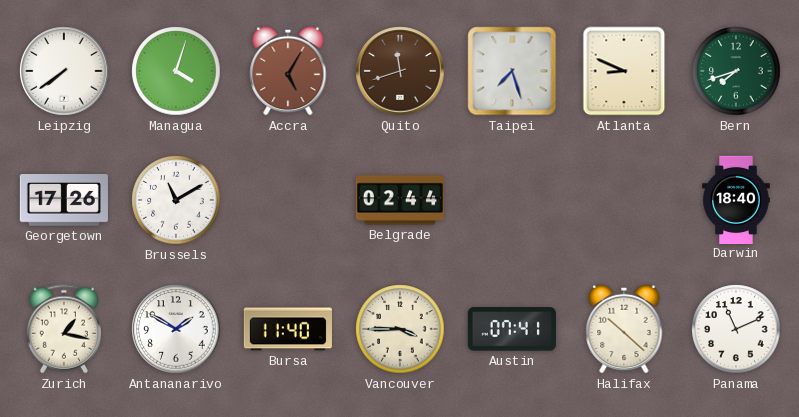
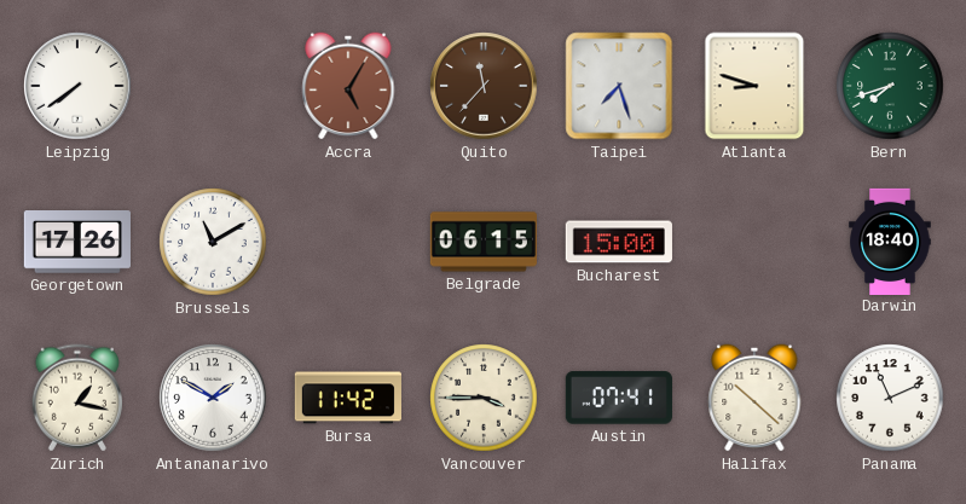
Managua: 4:03 -> none (176, 71)
Quito: 11:42 -> 11:37 (484, 86)
Atlanta: 8:49 -> 8:48 (754, 86)
Belgrade: 02:44 -> 06:15 (482, 242)
Bucharest: none -> 15:00 (619, 242)
Bursa: 11:40 -> 11:42 (348, 398)
